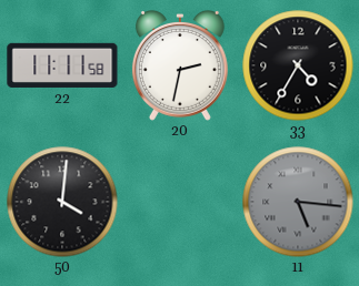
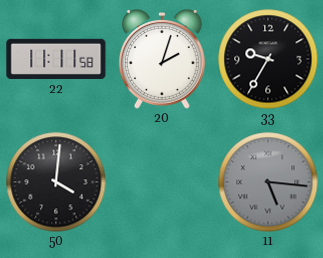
20: 2:32 -> 2:03 (162, 60)
33: 4:35 -> 9:35 (268, 59)
